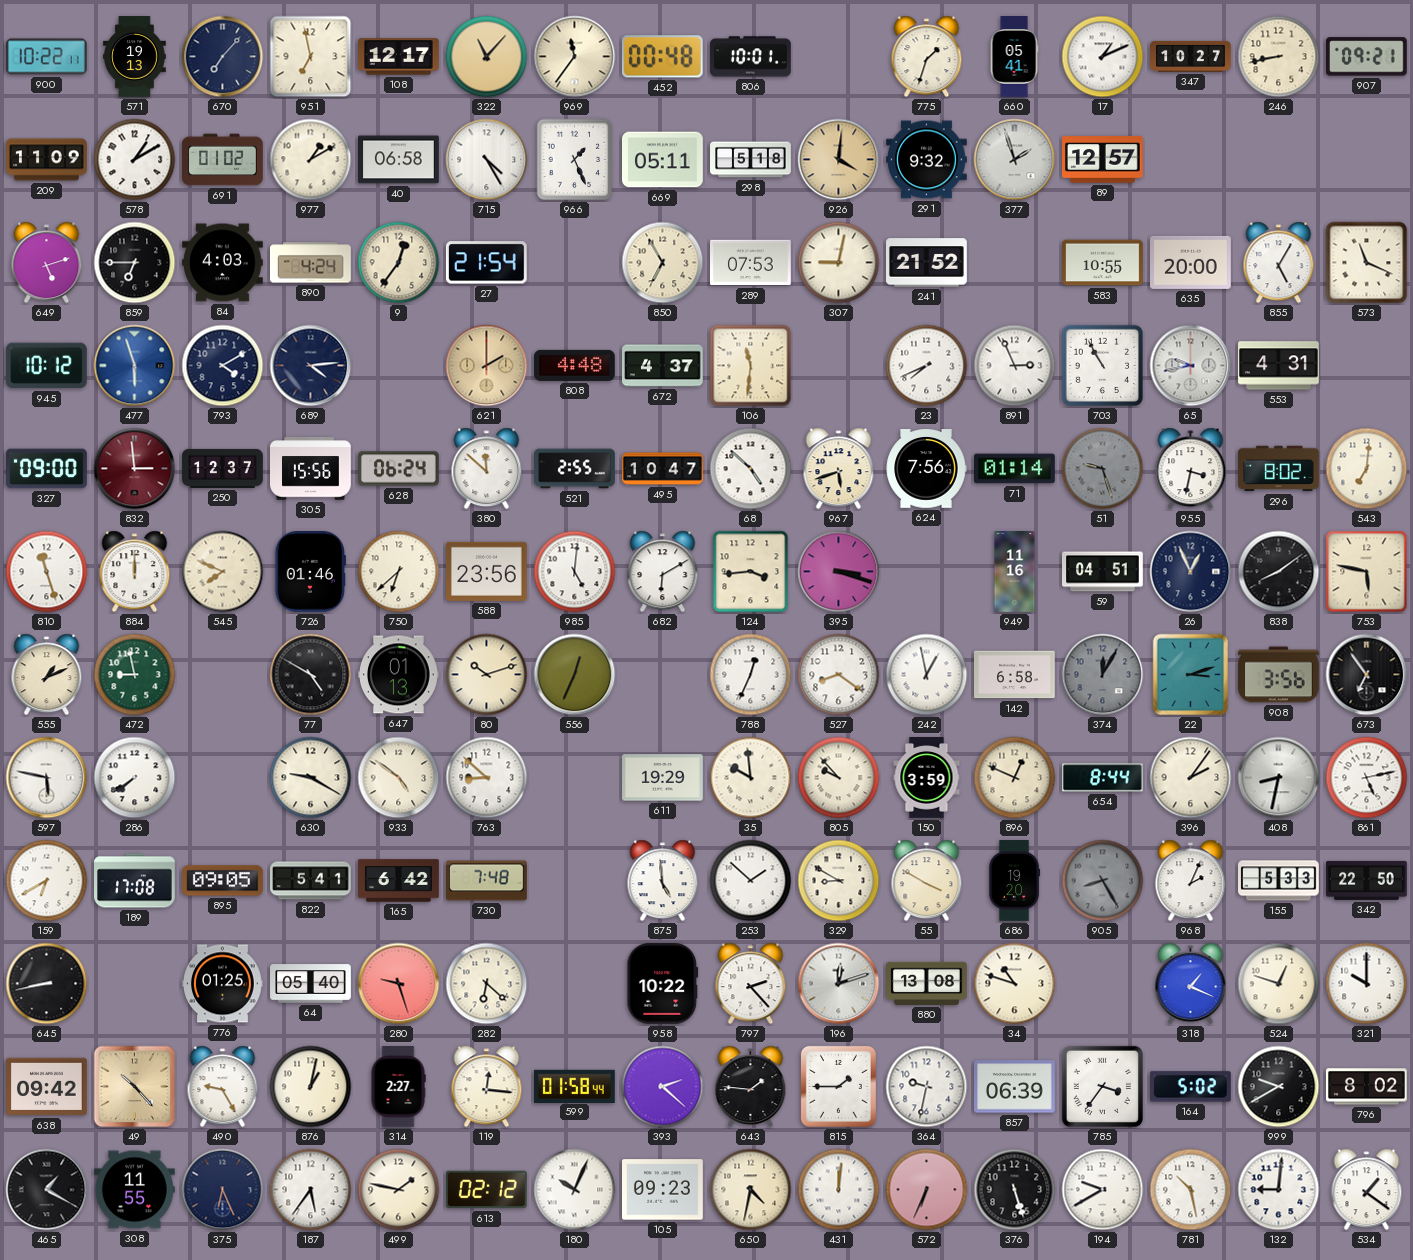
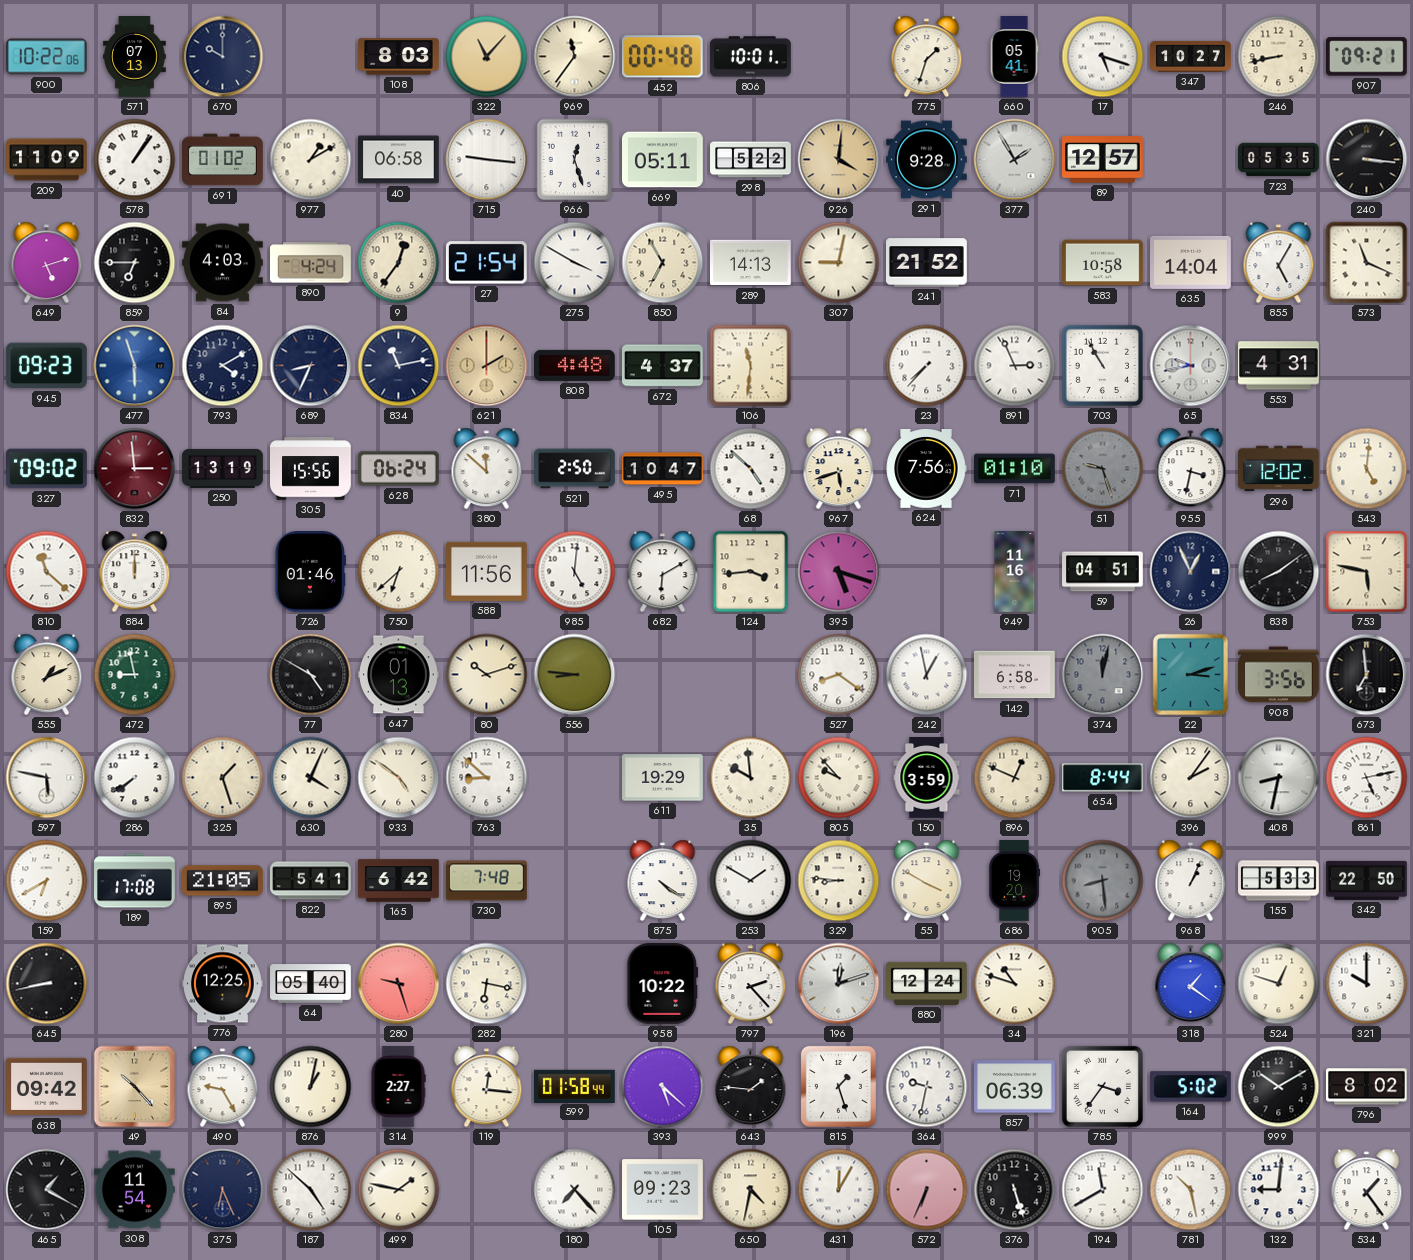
900: 10:22:11 -> 10:22:06 (47, 57)
571: 19:13 -> 07:13 (135, 57)
670: 7:07 -> 10:00 (223, 57)
951: 6:58 -> none (311, 57)
108: 12:17 -> 8:03 (399, 57)
17: 1:11 -> 5:18 (1103, 57)
578: 1:10 -> 1:06 (135, 160)
715: 4:25 -> 9:16 (487, 160)
966: 1:26 -> 12:27 (575, 160)
298: 5:18 -> 5:22 (751, 160)
291: 9:32 -> 9:28 (927, 160)
377: 1:57 -> 1:55 (1015, 160)
723: none -> 05:35 (1279, 160)
240: none -> 3:16 (1367, 160)
275: none -> 3:50 (575, 263)
289: 07:53 -> 14:13 (751, 263)
583: 10:55 -> 10:58 (1103, 263)
635: 20:00 -> 14:04 (1191, 262)
945: 10:12 -> 09:23 (46, 366)
689: 4:14 -> 8:34 (311, 366)
834: none -> 11:13 (399, 366)
23: 7:41 -> 7:37 (927, 366)
327: 09:00 -> 09:02 (47, 469)
250: 12:37 -> 13:19 (223, 468)
521: 2:55 -> 2:50 (575, 469)
71: 01:14 -> 01:10 (1015, 469)
296: 8:02 -> 12:02 (1279, 469)
543: 7:01 -> 5:01 (1367, 469)
810: 11:27 -> 11:22 (47, 572)
545: 7:49 -> none (223, 572)
588: 23:56 -> 11:56 (487, 571)
395: 3:18 -> 5:18 (839, 572)
556: 12:34 -> 8:46 (575, 675)
788: 12:34 -> none (751, 675)
374: 12:05 -> 12:02 (1103, 675)
673: 6:54 -> 6:59 (1367, 675)
325: none -> 1:27 (223, 778)
630: 9:20 -> 4:04 (311, 778)
895: 09:05 -> 21:05 (223, 881)
875: 4:59 -> 4:21 (663, 881)
253: 1:52 -> 1:50 (751, 881)
329: 8:50 -> 8:46 (839, 881)
905: 8:25 -> 8:29 (1103, 881)
968: 2:04 -> 1:04 (1191, 881)
776: 01:25 -> 12:25 (223, 984)
282: 6:22 -> 6:17 (487, 984)
880: 13:08 -> 12:24 (927, 983)
318: 1:19 -> 1:21 (1191, 984)
393: 2:22 -> 5:22 (663, 1087)
815: 1:45 -> 1:27 (838, 1086)
999: 9:40 -> 10:10 (1279, 1087)
308: 11:55 -> 11:54 (135, 1190)
187: 5:36 -> 4:52 (311, 1190)
613: 02:12 -> none (486, 1190)
180: 10:04 -> 7:23 (575, 1190)
431: 12:01 -> 12:05 (839, 1190)
194: 9:40 -> 11:40 (1103, 1190)
534: 1:21 -> 1:24 (1367, 1190)
